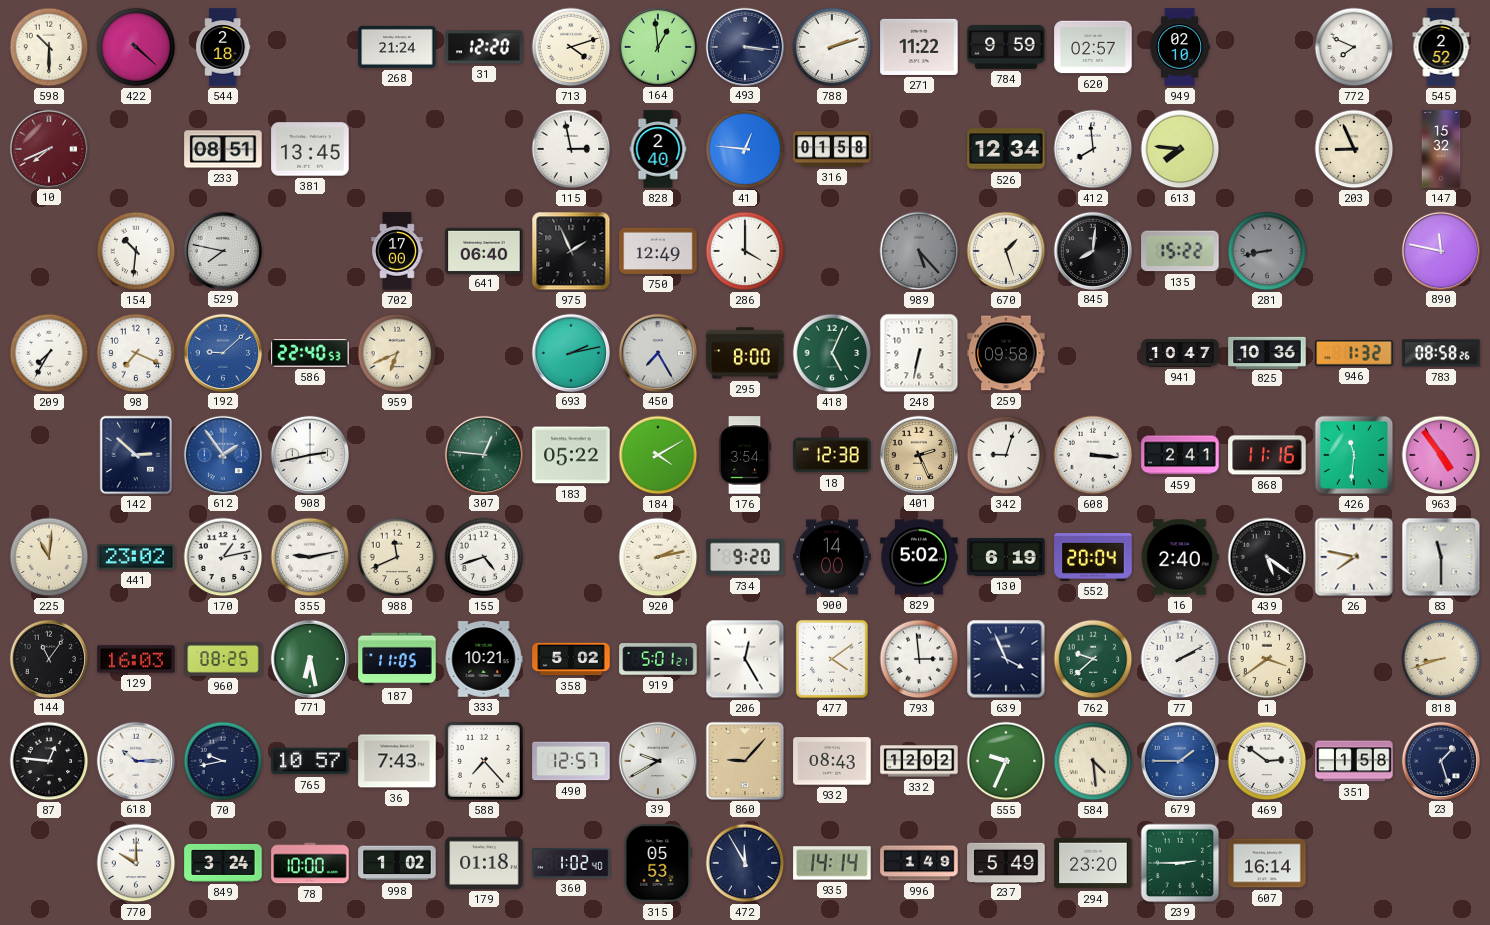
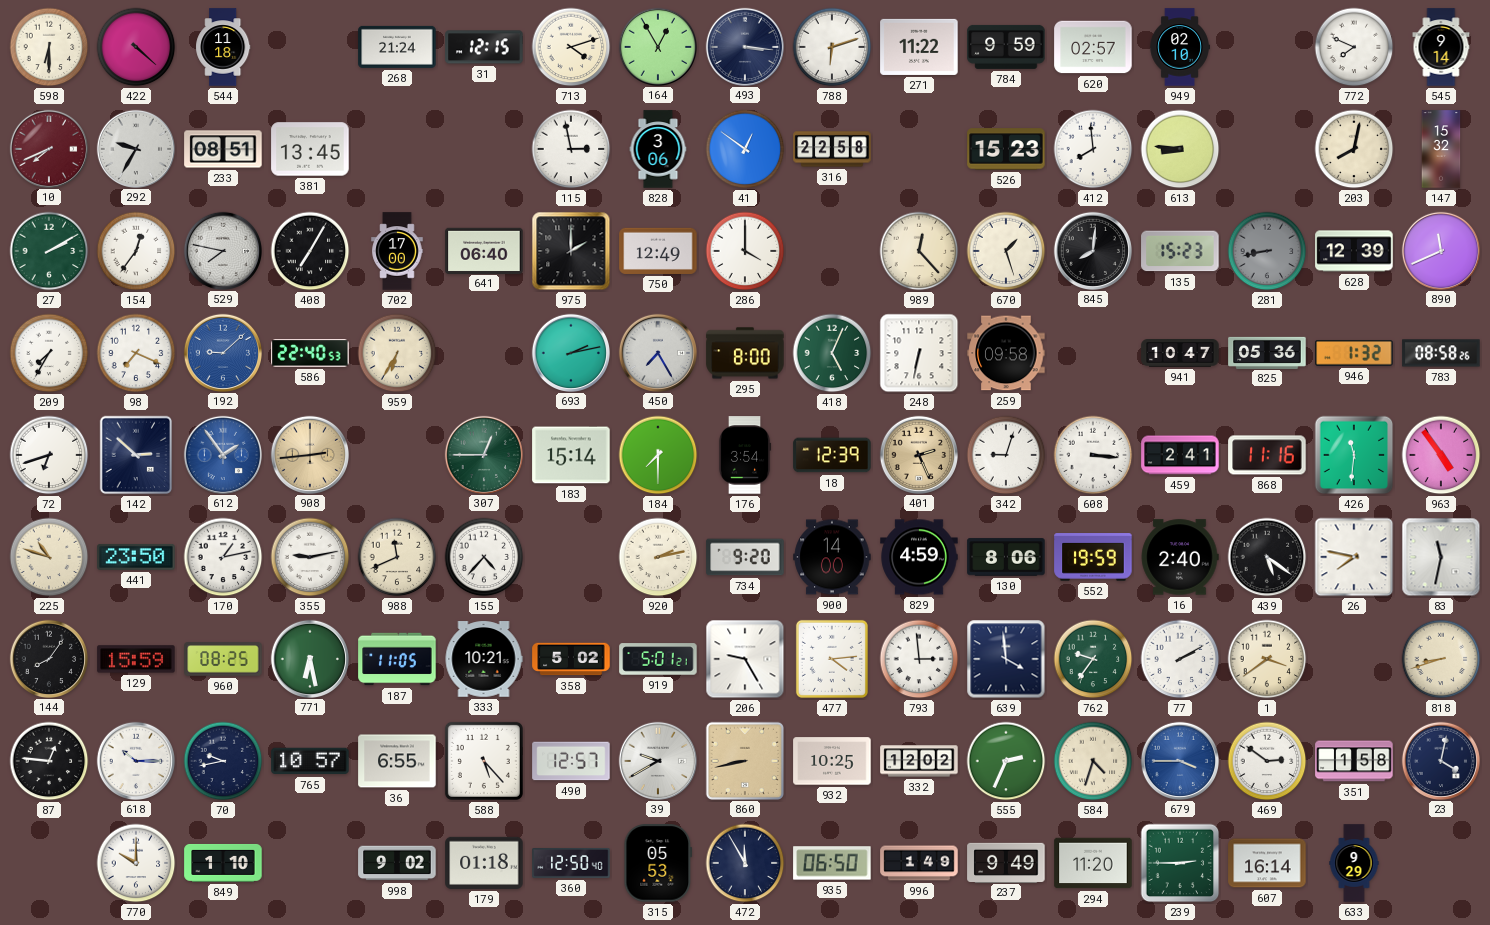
598: 10:30 -> 6:30 (49, 47)
544: 2:18 -> 11:18 (223, 47)
31: 12:20 -> 12:15 (484, 47)
164: 12:59 -> 12:55 (657, 46)
788: 2:12 -> 6:12 (832, 47)
545: 2:52 -> 9:14 (1441, 47)
292: none -> 9:35 (135, 148)
828: 2:40 -> 3:06 (658, 149)
41: 12:46 -> 12:51 (745, 149)
316: 01:58 -> 22:58 (832, 149)
526: 12:34 -> 15:23 (1006, 149)
613: 7:46 -> 8:46 (1180, 149)
203: 8:56 -> 8:02 (1354, 149)
27: none -> 2:10 (49, 251)
154: 10:31 -> 12:36 (136, 251)
408: none -> 7:05 (310, 251)
975: 1:56 -> 2:00 (571, 251)
989: 5:23 -> 12:23 (919, 251)
989 dial: grey -> cream (919, 251)
135: 15:22 -> 15:23 (1180, 251)
628: none -> 12:39 (1354, 251)
890: 11:47 -> 11:41 (1440, 250)
959: 6:41 -> 6:35 (397, 353)
825: 10:36 -> 05:36 (1267, 352)
72: none -> 6:42 (49, 455)
908: 2:43 -> 2:44 (309, 454)
908 dial: white -> champagne (309, 454)
307: 12:46 -> 12:45 (483, 454)
183: 05:22 -> 15:14 (571, 455)
184: 4:10 -> 7:30 (658, 455)
18: 12:38 -> 12:39 (832, 455)
225: 11:01 -> 10:48 (49, 557)
441: 23:02 -> 23:50 (136, 557)
155: 4:42 -> 4:37 (484, 557)
829: 5:02 -> 4:59 (919, 557)
130: 6:19 -> 8:06 (1006, 557)
552: 20:04 -> 19:59 (1093, 557)
83: 11:30 -> 11:32 (1441, 557)
144: 11:06 -> 8:06 (48, 658)
129: 16:03 -> 15:59 (136, 659)
206: 12:25 -> 9:25 (745, 659)
477: 4:09 -> 4:14 (832, 659)
639: 3:56 -> 3:59 (1006, 659)
762: 9:38 -> 9:36 (1093, 659)
36: 7:43 -> 6:55 (397, 761)
588: 7:23 -> 5:23 (484, 761)
860: 9:07 -> 8:43 (744, 760)
932: 08:43 -> 10:25 (832, 761)
555: 9:34 -> 2:34 (1006, 761)
584: 4:29 -> 4:33 (1093, 761)
679: 1:45 -> 3:45 (1179, 760)
23: 1:27 -> 4:02 (1440, 760)
849: 3:24 -> 1:10 (223, 863)
78: 10:00 -> none (310, 863)
998: 1:02 -> 9:02 (397, 863)
360: 1:02 -> 12:50 (571, 864)
935: 14:14 -> 06:50 (832, 863)
237: 5:49 -> 9:49 (1006, 862)
294: 23:20 -> 11:20 (1093, 863)
633: none -> 9:29 (1354, 863)
